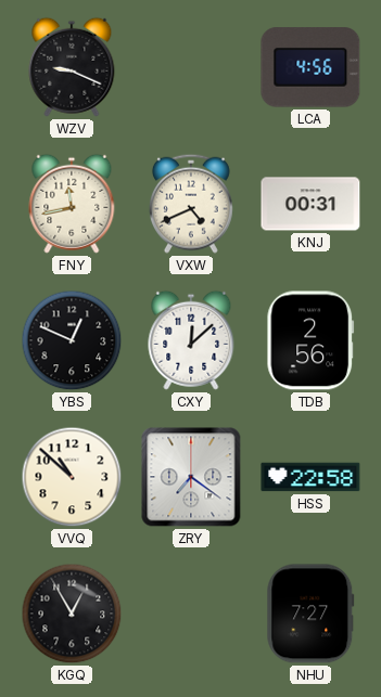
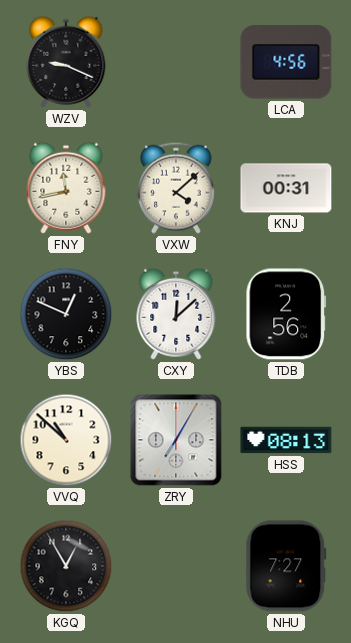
VXW: 4:41 -> 4:08 (176, 188)
ZRY: 7:21 -> 7:05 (176, 440)
HSS: 22:58 -> 08:13 (286, 440)
